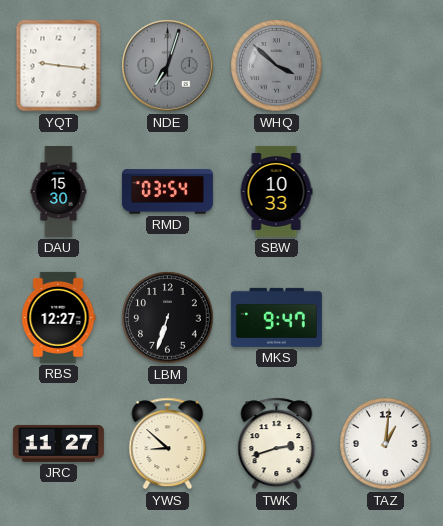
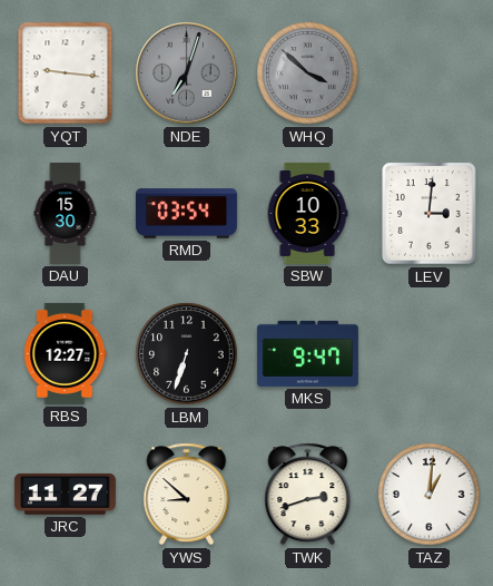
LEV: none -> 3:01 (430, 214)
